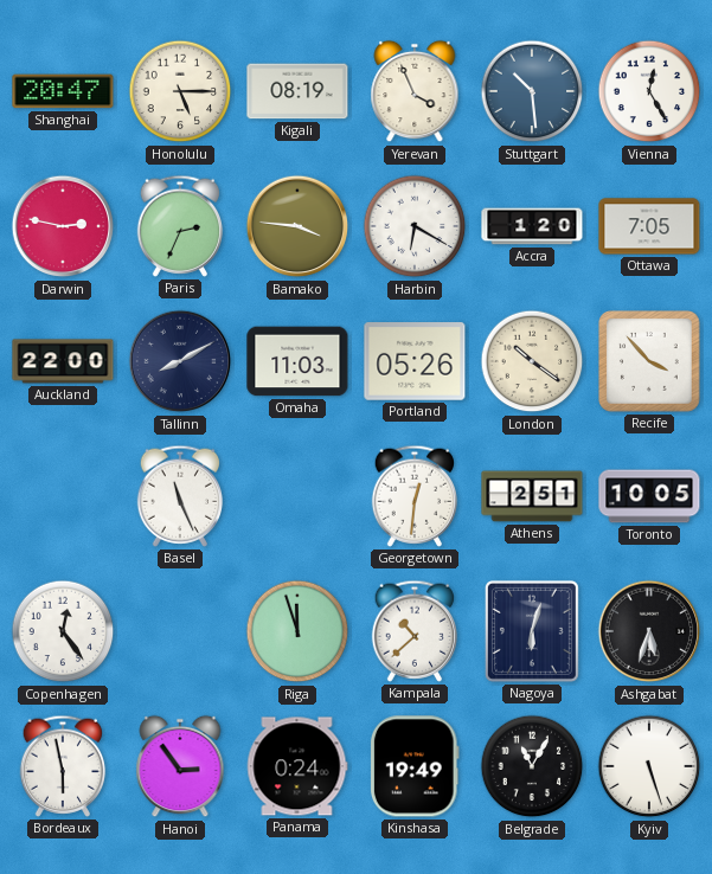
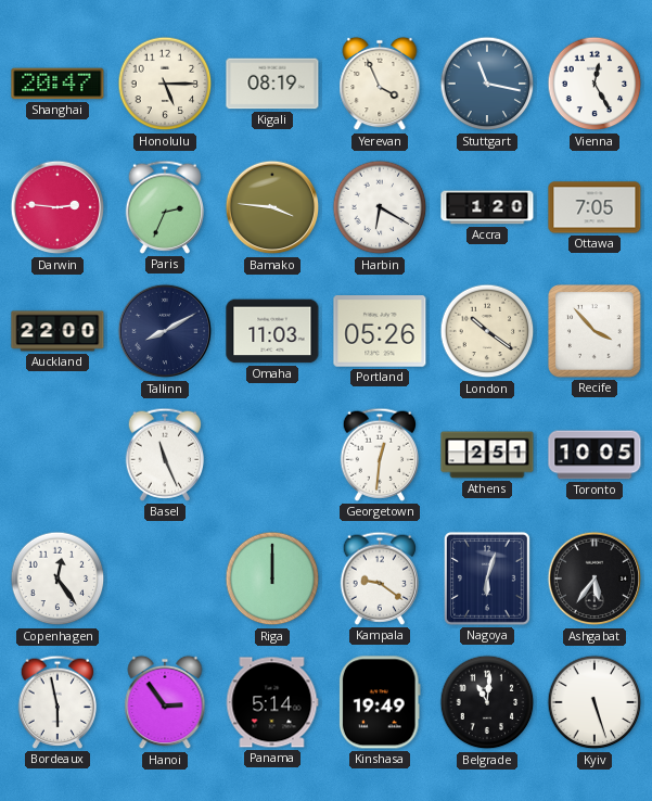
Stuttgart: 10:29 -> 11:17 (487, 84)
Darwin: 2:47 -> 2:46 (57, 207)
Riga: 11:57 -> 12:00 (272, 578)
Kampala: 10:38 -> 9:21 (380, 578)
Ashgabat: 5:33 -> 5:36 (595, 578)
Panama: 0:24 -> 5:14 (272, 702)
Belgrade: 11:05 -> 11:01 (487, 702)
